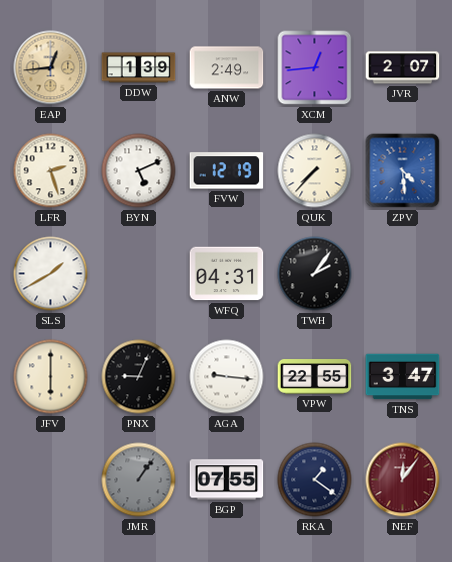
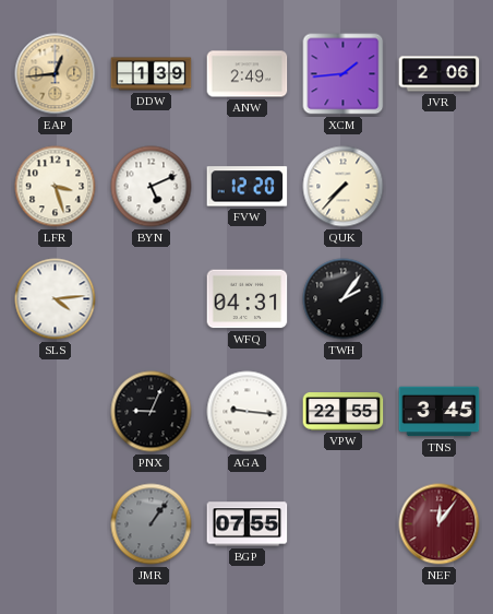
XCM: 12:44 -> 1:44 (344, 74)
JVR: 2:07 -> 2:06 (440, 74)
LFR: 2:27 -> 3:27 (56, 187)
FVW: 12:19 -> 12:20 (248, 187)
ZPV: 4:29 -> none (403, 171)
SLS: 1:40 -> 4:14 (56, 299)
JFV: 6:00 -> none (51, 377)
TNS: 3:47 -> 3:45 (440, 412)
RKA: 1:21 -> none (315, 480)
